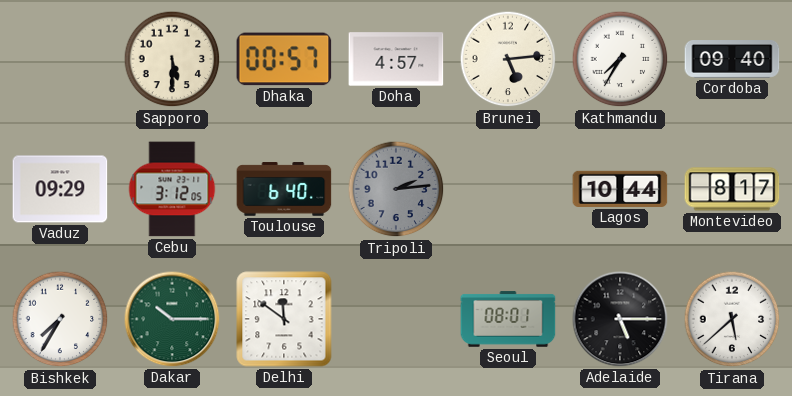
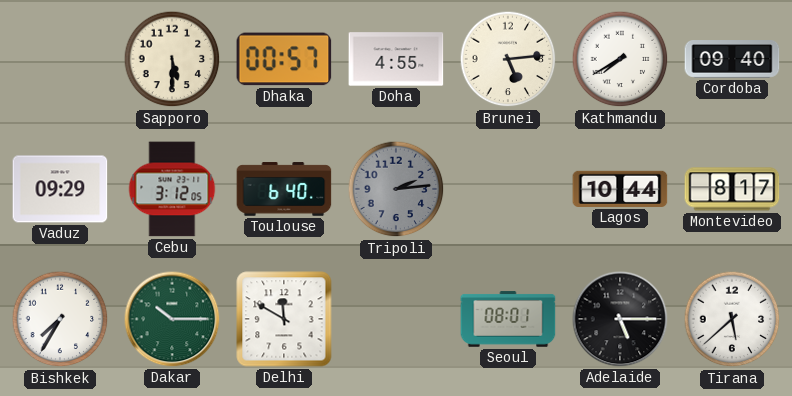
Doha: 4:57 -> 4:55 (396, 59)
Kathmandu: 7:35 -> 7:40 (620, 59)
Delhi: 11:51 -> 11:50 (284, 319)
